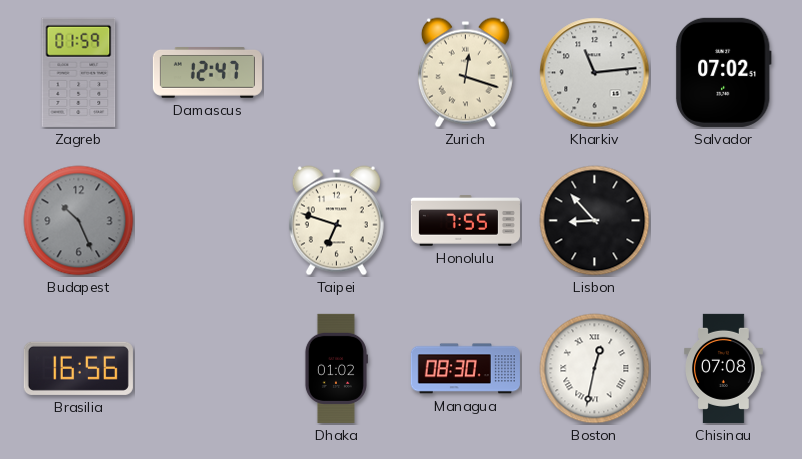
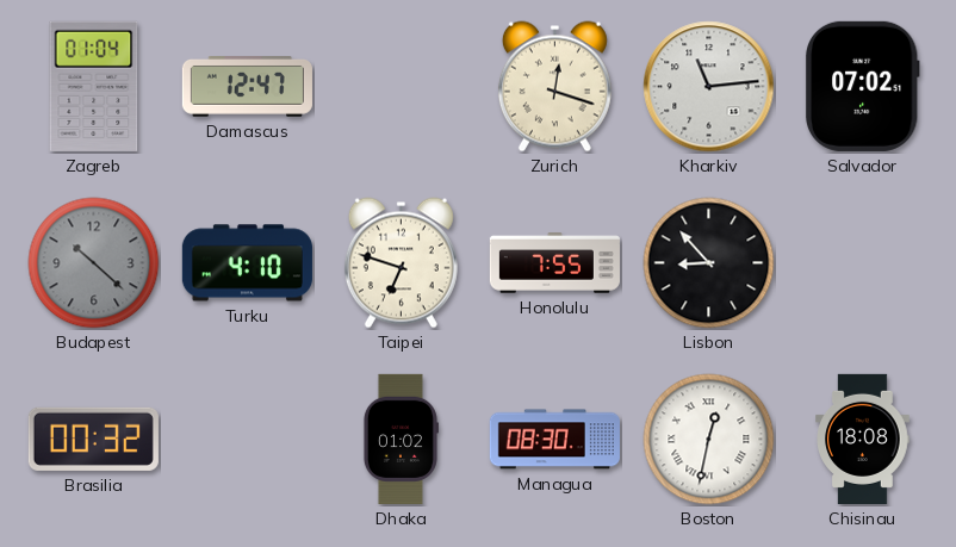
Zagreb: 01:59 -> 01:04 (94, 86)
Budapest: 10:26 -> 10:22 (94, 263)
Turku: none -> 4:10 (247, 263)
Brasilia: 16:56 -> 00:32 (93, 439)
Chisinau: 07:08 -> 18:08 (863, 439)
